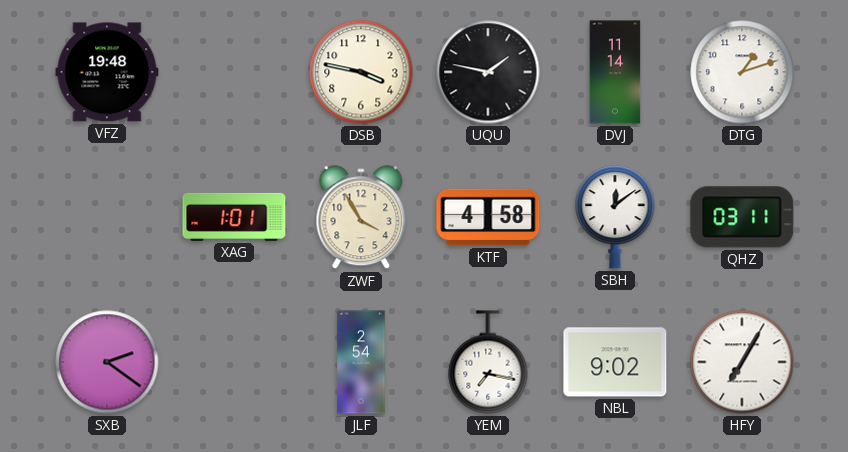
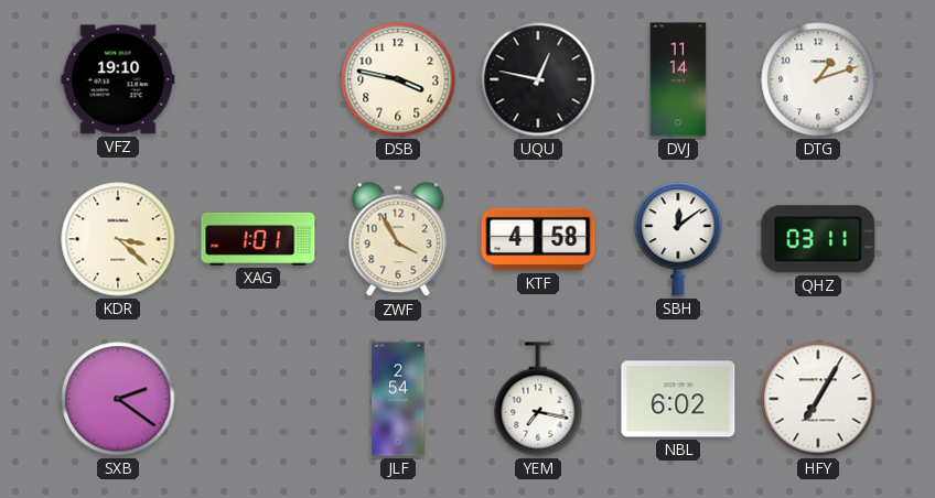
VFZ: 19:48 -> 19:10 (118, 79)
UQU: 1:47 -> 12:47 (538, 79)
KDR: none -> 3:22 (118, 239)
NBL: 9:02 -> 6:02 (678, 399)
